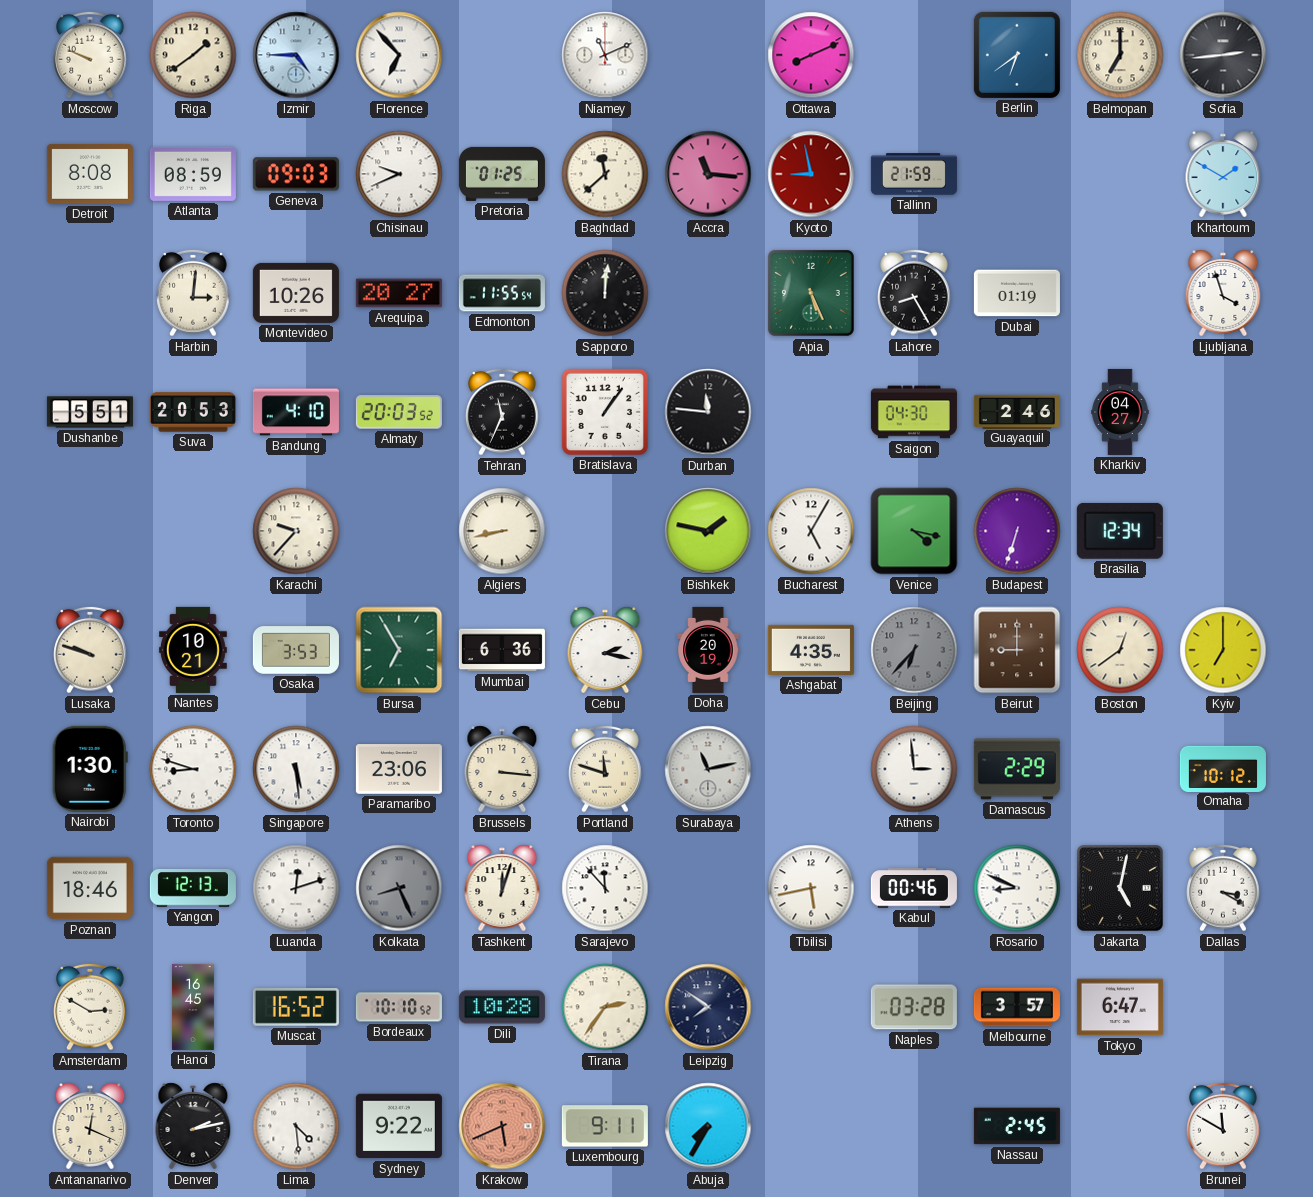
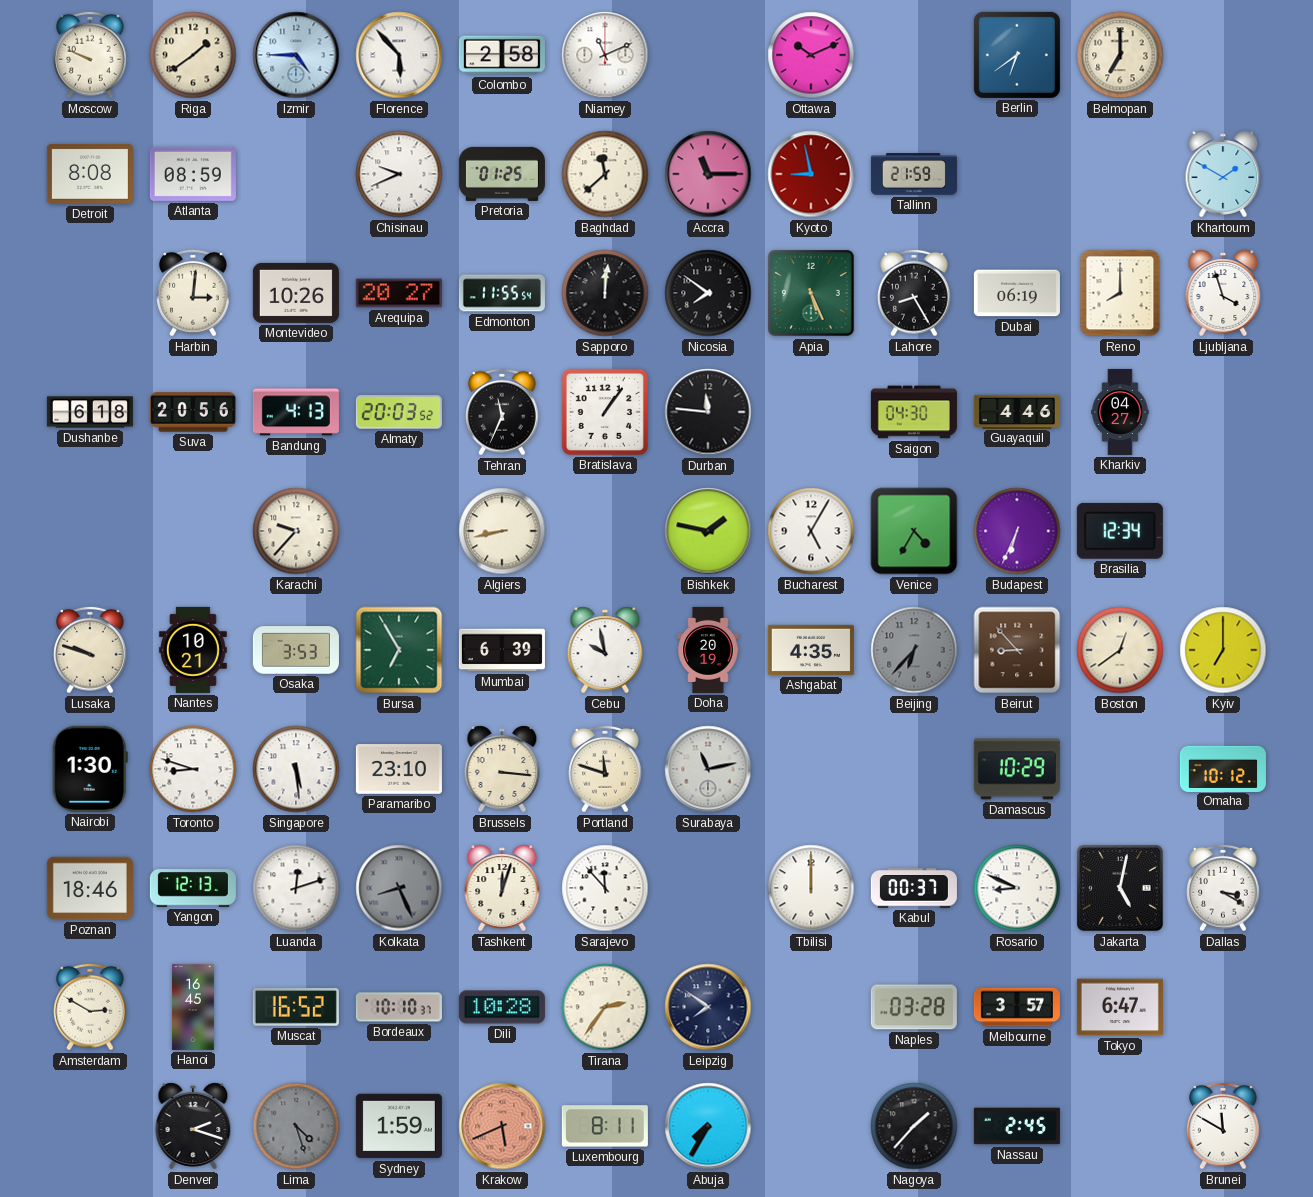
Florence: 6:53 -> 5:53 (399, 55)
Colombo: none -> 2:58 (502, 55)
Ottawa: 8:11 -> 10:11 (811, 55)
Sofia: 2:44 -> none (1223, 55)
Geneva: 09:03 -> none (296, 174)
Accra: 11:16 -> 11:15 (708, 174)
Nicosia: none -> 7:51 (708, 293)
Dubai: 01:19 -> 06:19 (1017, 293)
Reno: none -> 8:00 (1120, 293)
Dushanbe: 5:51 -> 6:18 (90, 412)
Suva: 20:53 -> 20:56 (193, 412)
Bandung: 4:10 -> 4:13 (296, 412)
Guayaquil: 2:46 -> 4:46 (1017, 411)
Venice: 4:17 -> 4:35 (914, 531)
Budapest: 6:33 -> 6:34 (1017, 531)
Mumbai: 6:36 -> 6:39 (502, 650)
Cebu: 2:17 -> 9:58 (605, 650)
Beirut: 9:00 -> 8:53 (1017, 650)
Paramaribo: 23:06 -> 23:10 (399, 769)
Athens: 2:59 -> none (914, 769)
Damascus: 2:29 -> 10:29 (1017, 769)
Tbilisi: 5:43 -> 12:00 (811, 888)
Kabul: 00:46 -> 00:37 (914, 888)
Bordeaux: 10:10:52 -> 10:10:37 (399, 1007)
Antananarivo: 12:19 -> none (90, 1126)
Denver: 2:13 -> 2:18 (193, 1126)
Lima: 4:29 -> 4:27 (296, 1126)
Lima dial: white -> grey (296, 1126)
Sydney: 9:22 -> 1:59 (399, 1126)
Luxembourg: 9:11 -> 8:11 (605, 1126)
Nagoya: none -> 1:37 (914, 1126)
